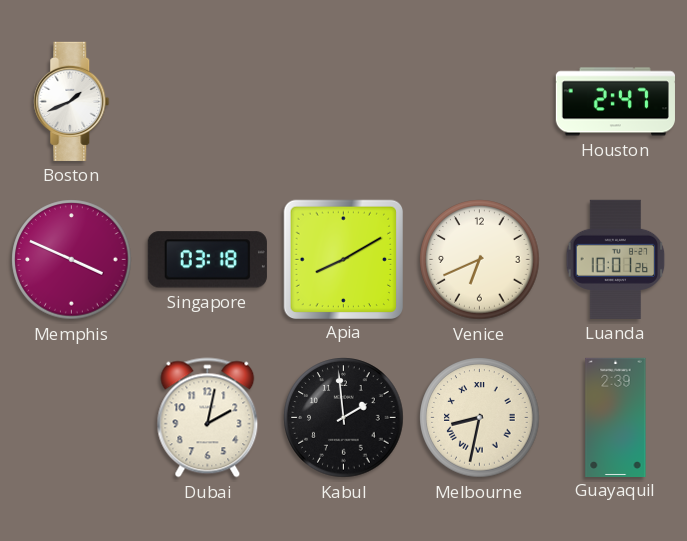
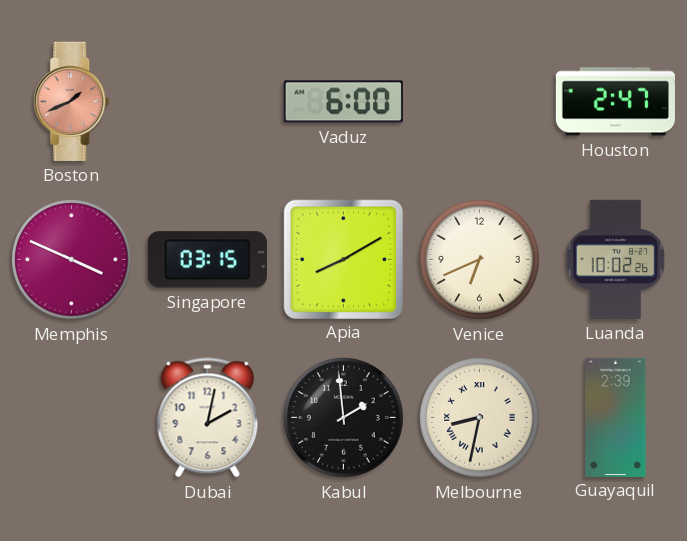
Boston dial: white -> salmon (72, 101)
Vaduz: none -> 6:00 (343, 102)
Singapore: 03:18 -> 03:15 (207, 260)
Luanda: 10:01 -> 10:02 (616, 259)
